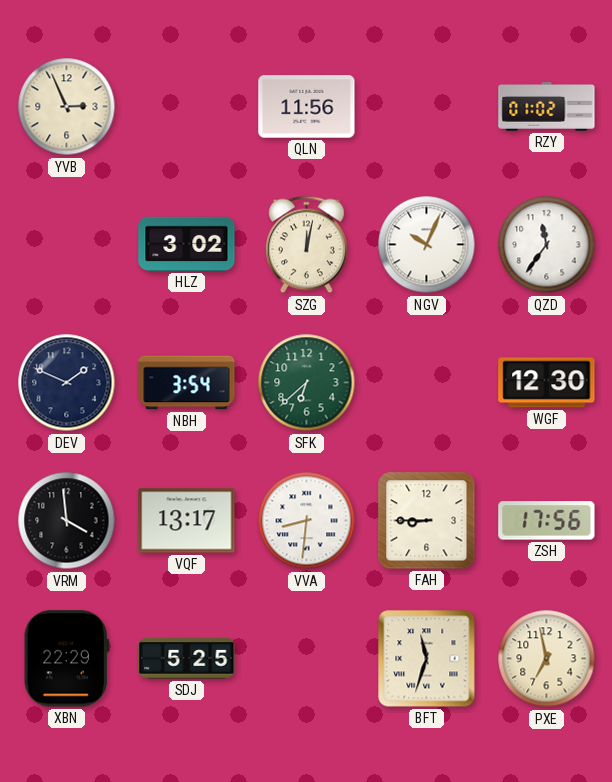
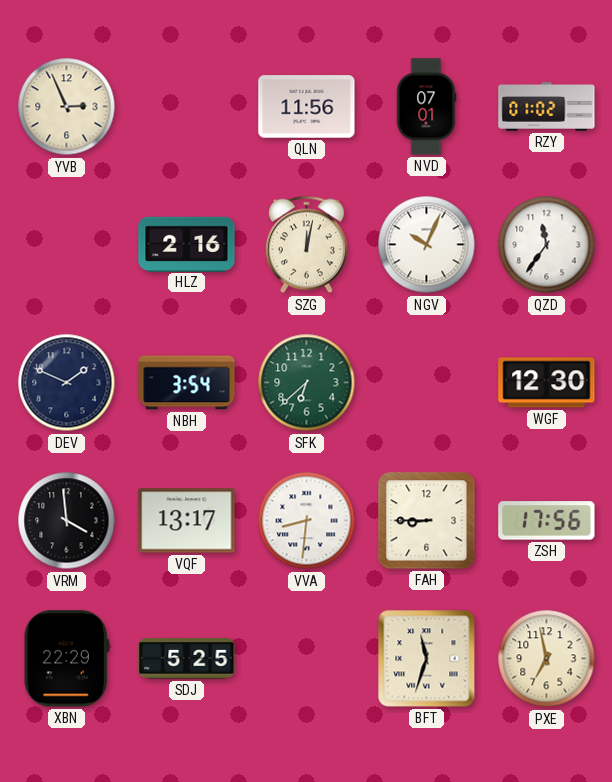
NVD: none -> 07:01 (426, 107)
HLZ: 3:02 -> 2:16 (187, 244)
